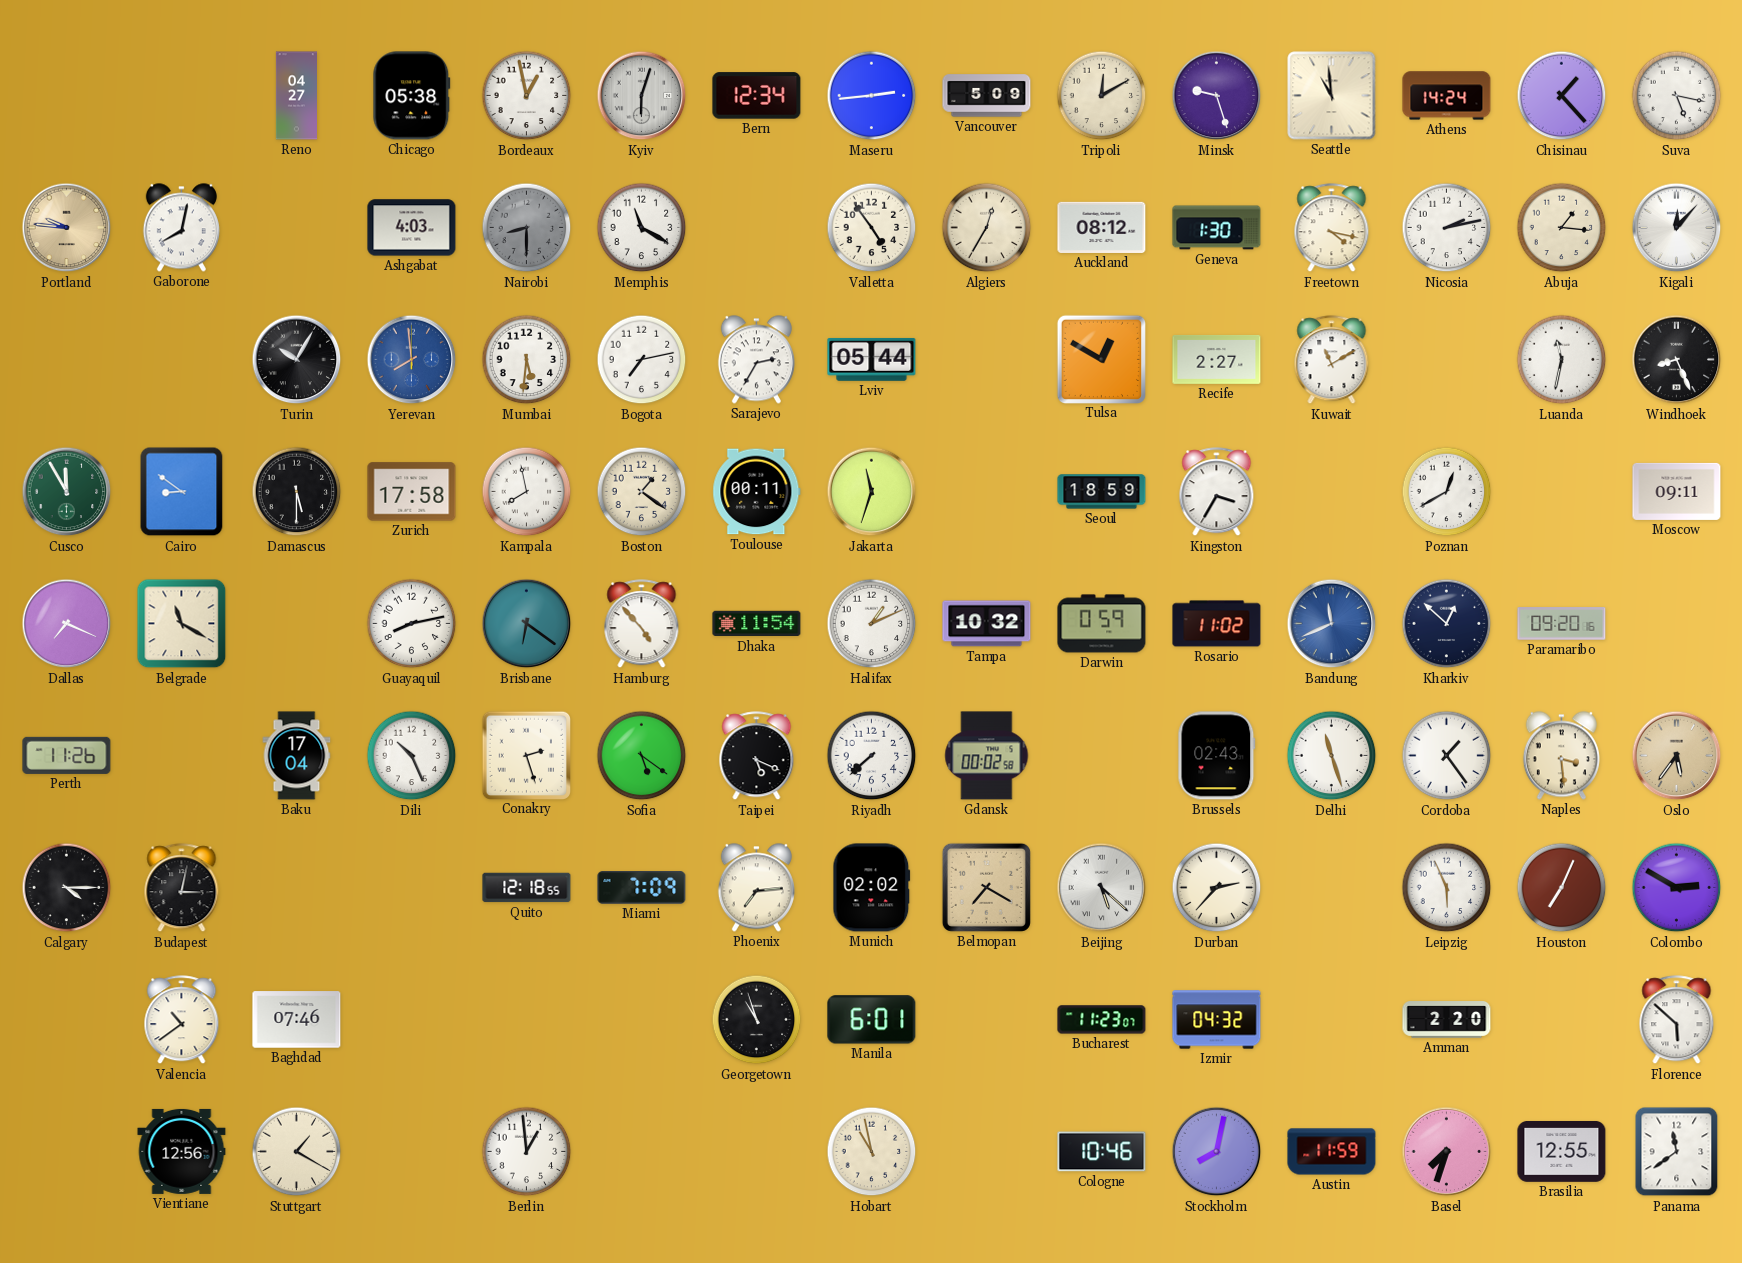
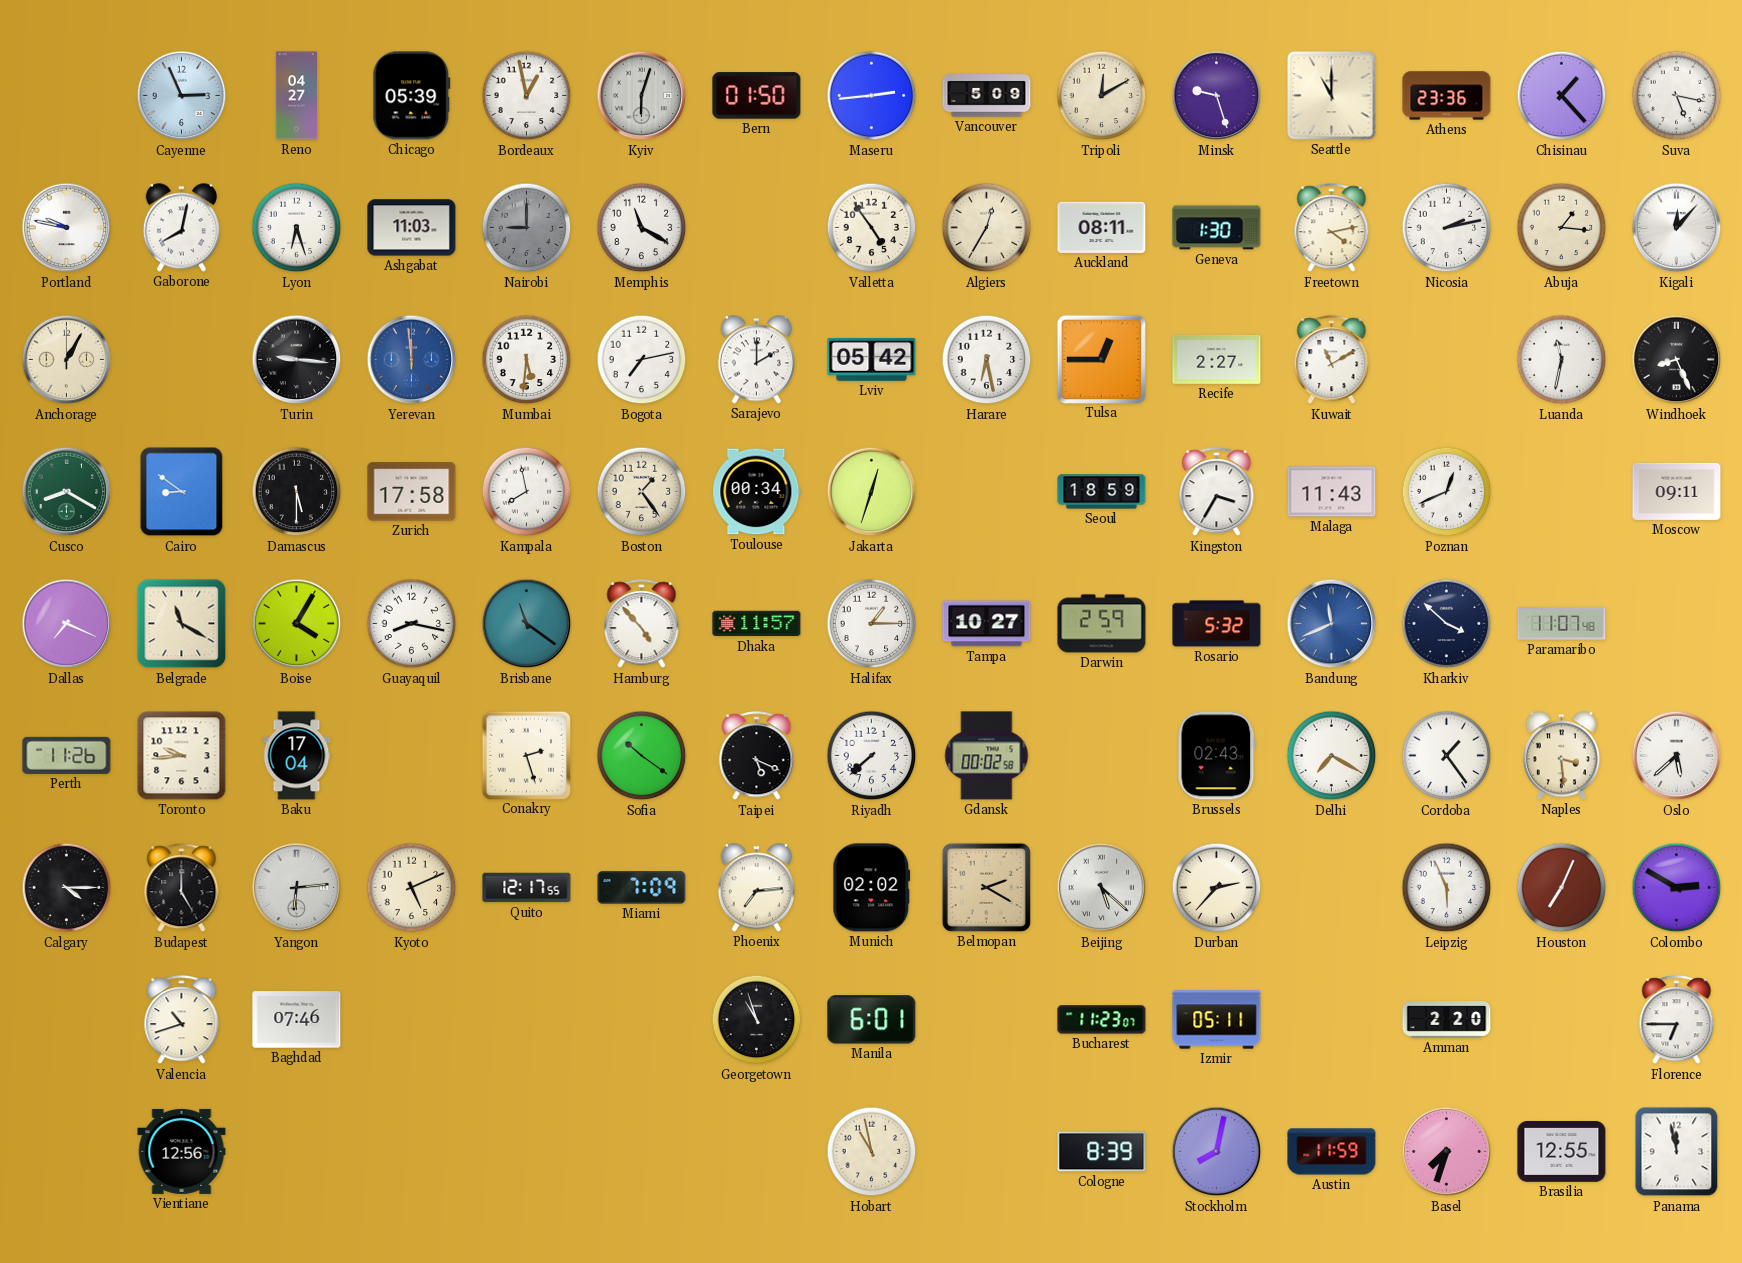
Cayenne: none -> 2:56 (182, 96)
Chicago: 05:38 -> 05:39 (412, 96)
Bern: 12:34 -> 01:50 (757, 96)
Seattle: 10:59 -> 11:00 (1332, 96)
Athens: 14:24 -> 23:36 (1447, 96)
Portland: 9:46 -> 9:47 (67, 228)
Portland dial: champagne -> white (67, 228)
Lyon: none -> 6:27 (297, 228)
Ashgabat: 4:03 -> 11:03 (412, 228)
Nairobi: 8:30 -> 9:00 (527, 228)
Auckland: 08:12 -> 08:11 (1102, 227)
Freetown: 4:17 -> 4:13 (1332, 228)
Anchorage: none -> 1:05 (67, 360)
Turin: 10:05 -> 9:16 (297, 360)
Yerevan: 7:59 -> 11:59 (412, 360)
Sarajevo: 2:35 -> 2:00 (756, 360)
Lviv: 05:44 -> 05:42 (872, 359)
Harare: none -> 6:28 (987, 360)
Tulsa: 12:50 -> 12:45 (1101, 359)
Cusco: 11:55 -> 8:20 (67, 492)
Boston: 1:21 -> 1:24 (642, 492)
Toulouse: 00:11 -> 00:34 (757, 492)
Jakarta: 11:33 -> 12:33 (872, 492)
Malaga: none -> 11:43 (1332, 492)
Poznan: 12:40 -> 12:41 (1447, 492)
Boise: none -> 4:05 (297, 624)
Guayaquil: 8:13 -> 8:17 (412, 624)
Brisbane: 6:21 -> 11:21 (527, 624)
Dhaka: 11:54 -> 11:57 (757, 624)
Halifax: 1:11 -> 1:15 (872, 624)
Tampa: 10:32 -> 10:27 (987, 624)
Darwin: 0:59 -> 2:59 (1102, 624)
Rosario: 11:02 -> 5:32 (1217, 624)
Kharkiv: 12:52 -> 3:52 (1447, 624)
Paramaribo: 09:20 -> 11:07 (1562, 624)
Toronto: none -> 9:44 (182, 756)
Dili: 10:26 -> none (412, 756)
Sofia: 5:21 -> 10:21 (642, 756)
Delhi: 11:27 -> 7:20 (1332, 756)
Oslo: 5:36 -> 5:38 (1677, 756)
Oslo dial: champagne -> white (1677, 756)
Budapest: 3:02 -> 5:00 (182, 888)
Yangon: none -> 6:14 (297, 888)
Kyoto: none -> 5:11 (412, 888)
Quito: 12:18 -> 12:17 (527, 888)
Belmopan: 7:20 -> 2:20 (986, 887)
Valencia: 10:39 -> 10:42 (182, 1020)
Izmir: 04:32 -> 05:11 (1217, 1020)
Florence: 5:52 -> 6:45 (1677, 1020)
Stuttgart: 1:20 -> none (297, 1152)
Berlin: 12:59 -> none (527, 1152)
Cologne: 10:46 -> 8:39 (1102, 1152)
Panama: 11:39 -> 11:58 (1677, 1152)
